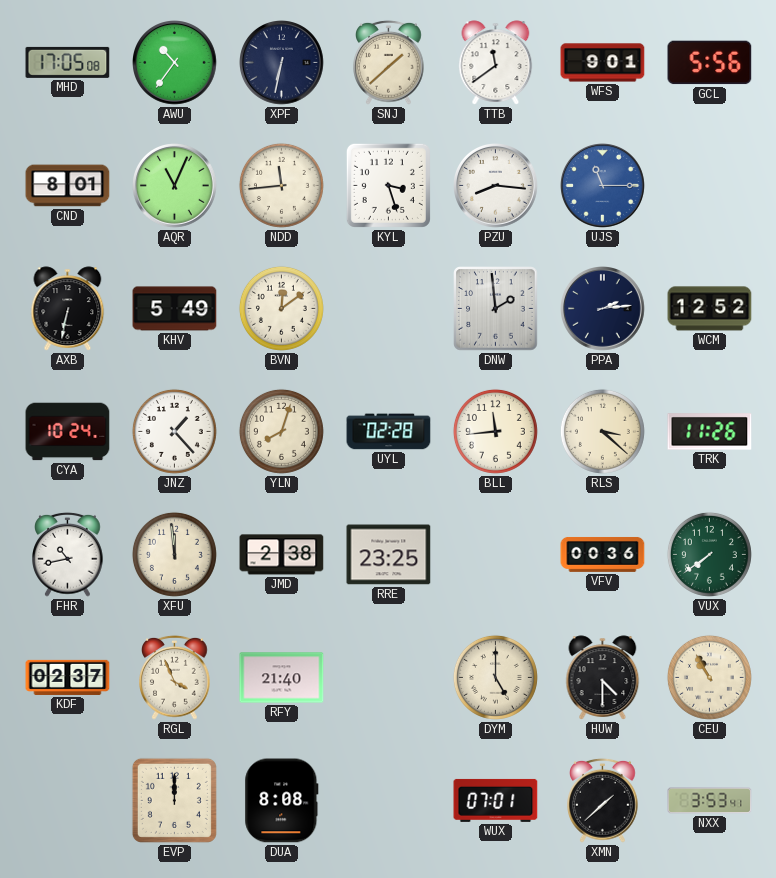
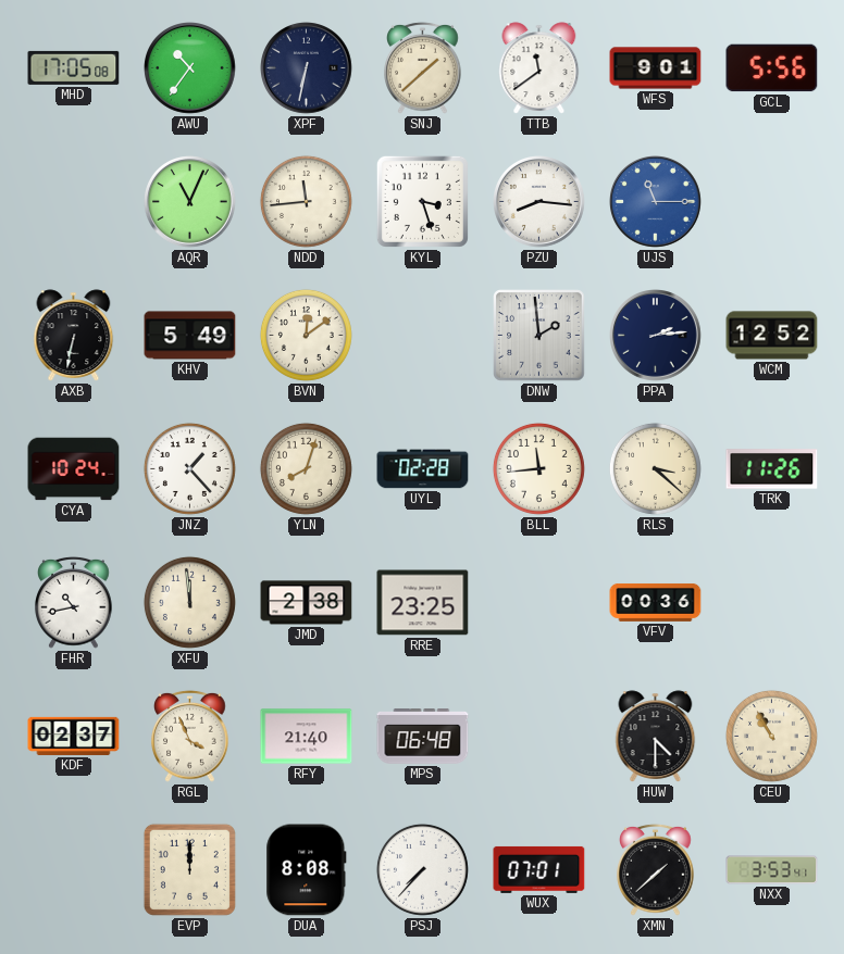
CND: 8:01 -> none (68, 186)
VUX: 7:39 -> none (709, 554)
MPS: none -> 06:48 (423, 737)
DYM: 5:00 -> none (495, 677)
PSJ: none -> 7:37 (422, 869)
